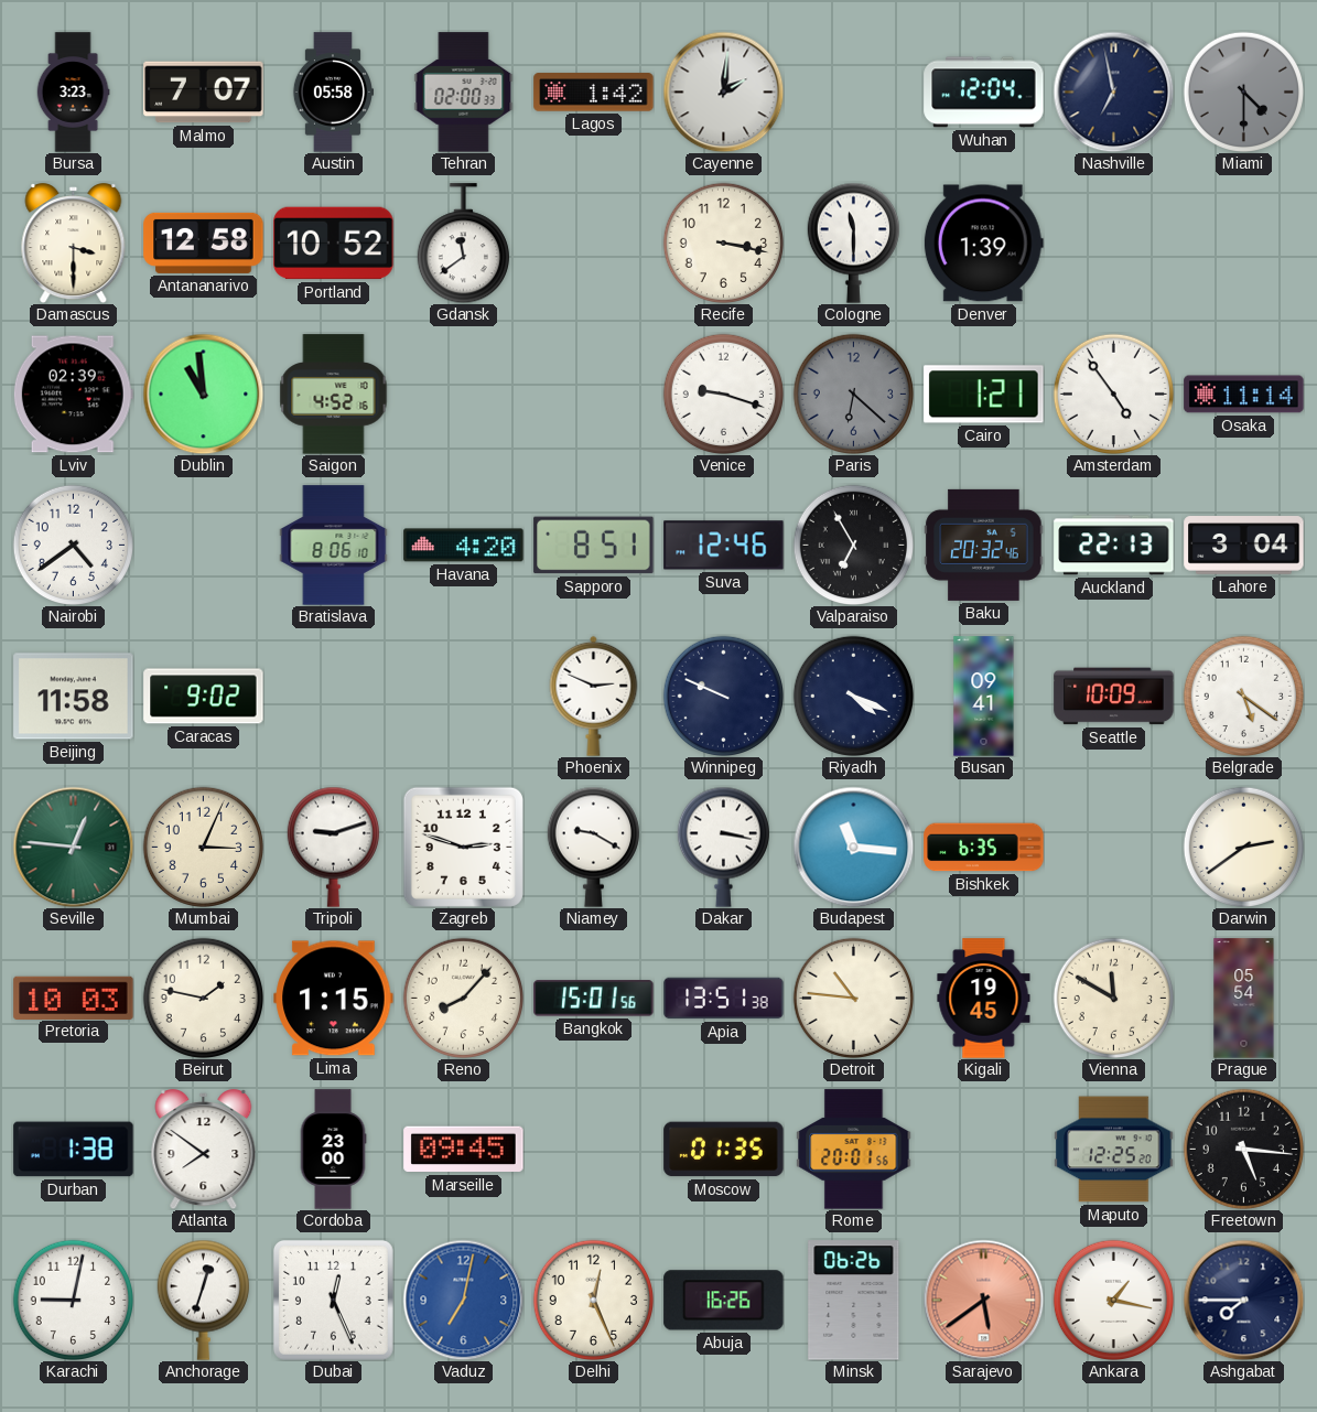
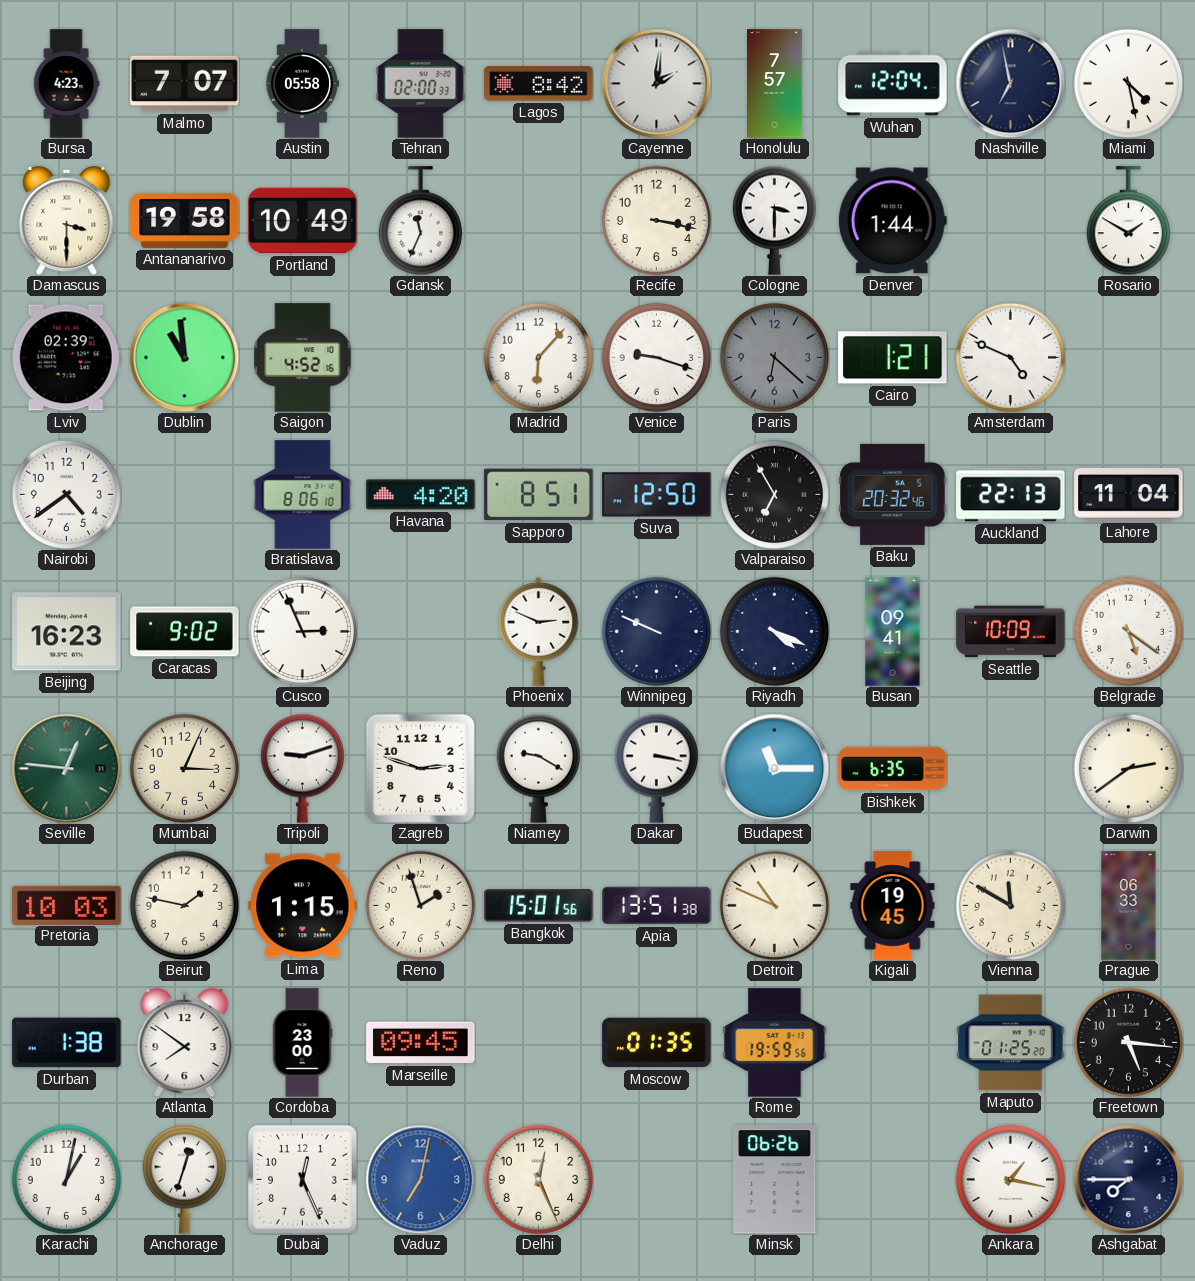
Bursa: 3:23 -> 4:23 (66, 84)
Lagos: 1:42 -> 8:42 (539, 84)
Honolulu: none -> 7:57 (775, 84)
Miami: 4:30 -> 4:28 (1128, 83)
Miami dial: grey -> white (1128, 83)
Antananarivo: 12:58 -> 19:58 (185, 220)
Portland: 10:52 -> 10:49 (303, 221)
Gdansk: 11:39 -> 11:34 (420, 221)
Cologne: 11:30 -> 3:30 (774, 220)
Denver: 1:39 -> 1:44 (892, 221)
Rosario: none -> 1:50 (1128, 221)
Madrid: none -> 6:07 (538, 357)
Amsterdam: 4:54 -> 4:49 (1010, 357)
Osaka: 11:14 -> none (1244, 395)
Suva: 12:46 -> 12:50 (657, 495)
Lahore: 3:04 -> 11:04 (1129, 495)
Beijing: 11:58 -> 16:23 (67, 632)
Cusco: none -> 2:56 (302, 631)
Budapest: 11:16 -> 11:15 (774, 768)
Reno: 8:07 -> 1:57 (420, 905)
Detroit: 10:46 -> 10:49 (774, 905)
Prague: 05:54 -> 06:33 (1129, 906)
Rome: 20:01 -> 19:59 (775, 1043)
Maputo: 12:25 -> 01:25 (1011, 1043)
Karachi: 9:02 -> 1:02 (66, 1179)
Abuja: 16:26 -> none (724, 1301)
Sarajevo: 5:39 -> none (983, 1300)
